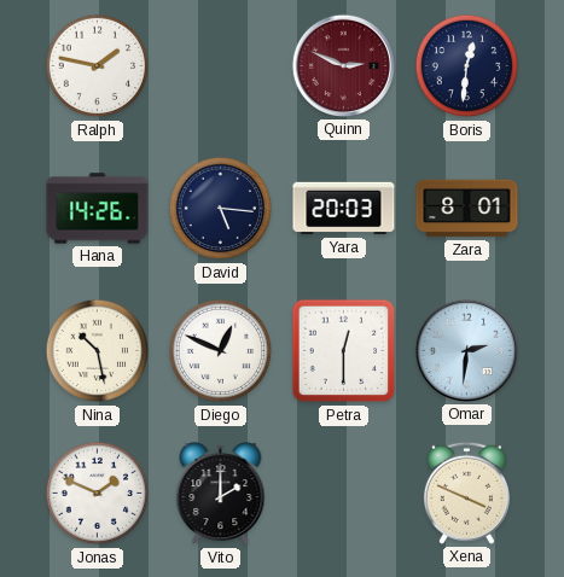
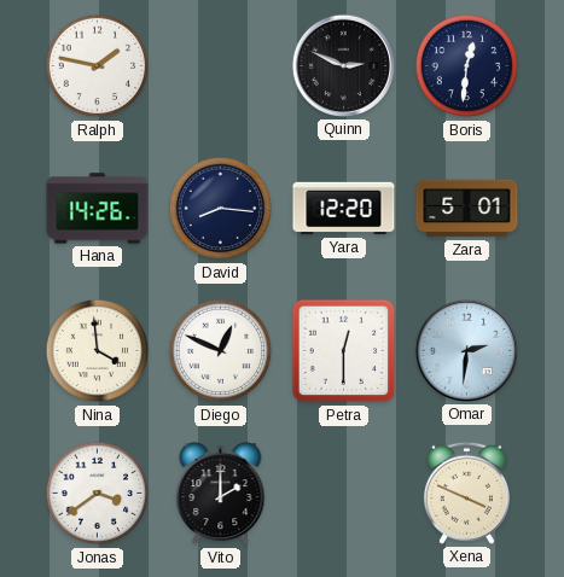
Quinn dial: burgundy -> black (343, 65)
David: 5:16 -> 8:16 (221, 209)
Yara: 20:03 -> 12:20 (344, 209)
Zara: 8:01 -> 5:01 (467, 209)
Nina: 10:28 -> 3:59 (98, 351)
Jonas: 1:49 -> 3:39 (98, 494)
